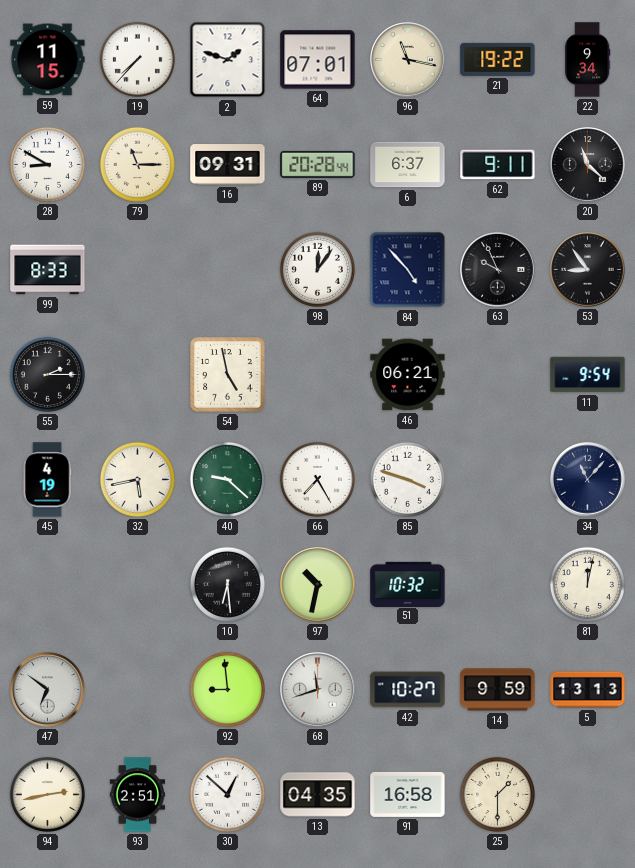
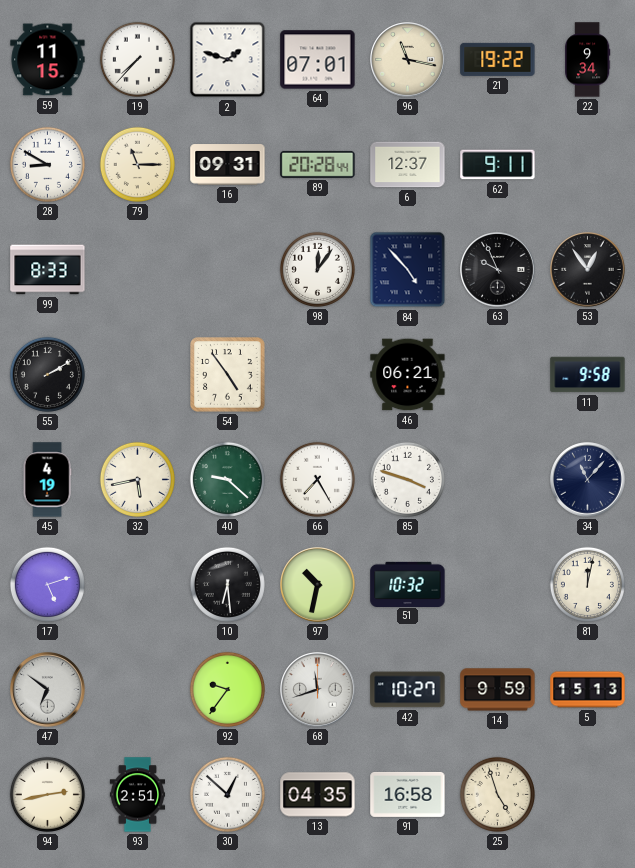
6: 6:37 -> 12:37 (408, 165)
20: 11:22 -> none (588, 165)
53: 8:54 -> 12:54 (588, 270)
55: 2:15 -> 2:10 (47, 374)
54: 4:58 -> 4:54 (228, 375)
11: 9:54 -> 9:58 (588, 375)
17: none -> 5:12 (47, 584)
92: 8:59 -> 9:36 (227, 689)
5: 13:13 -> 15:13 (588, 690)
25: 1:30 -> 4:57 (497, 794)
